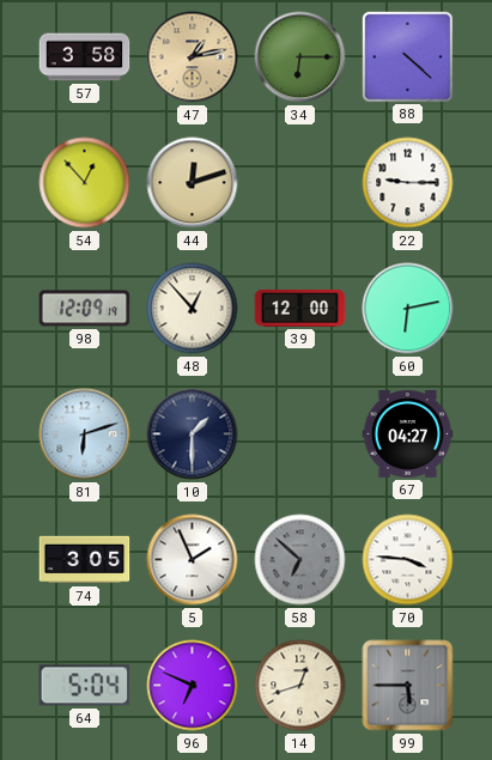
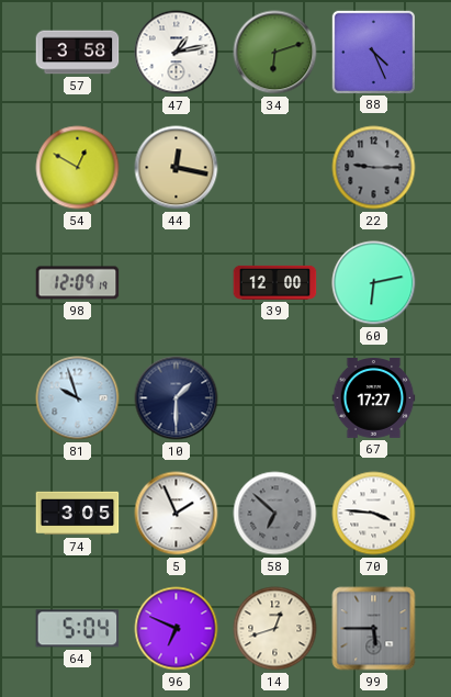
47 dial: champagne -> white (177, 53)
34: 6:15 -> 6:12 (275, 53)
88: 4:22 -> 4:26 (373, 52)
54: 12:53 -> 12:50 (78, 168)
44: 12:12 -> 12:17 (177, 168)
22 dial: white -> grey (374, 168)
48: 12:53 -> none (193, 309)
81: 6:12 -> 9:57 (78, 398)
67: 04:27 -> 17:27 (374, 398)
